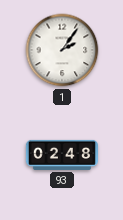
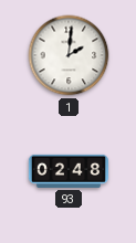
1: 2:06 -> 2:01 (69, 55)
